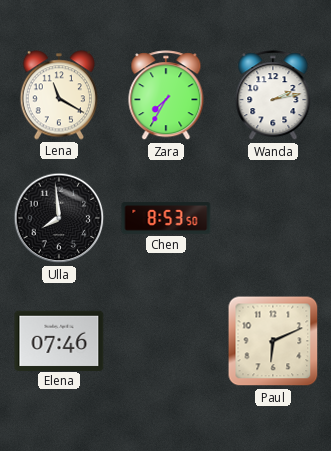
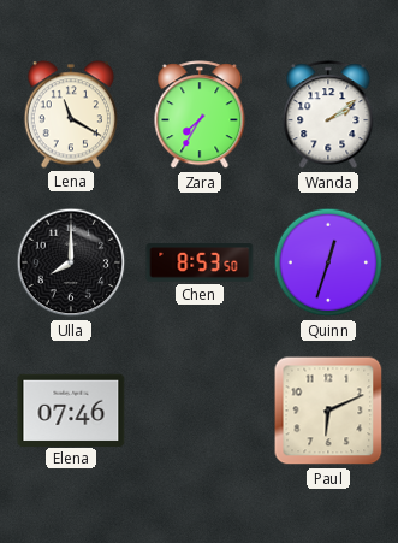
Wanda: 2:13 -> 2:09 (328, 116)
Ulla: 7:59 -> 8:00 (71, 262)
Quinn: none -> 12:33 (328, 262)
